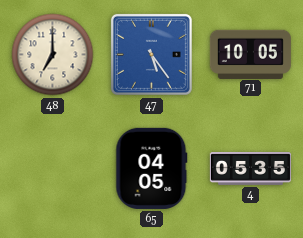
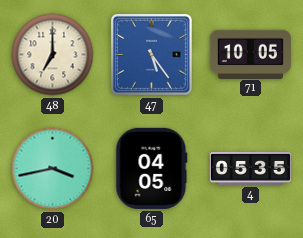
20: none -> 3:43 (53, 169)
